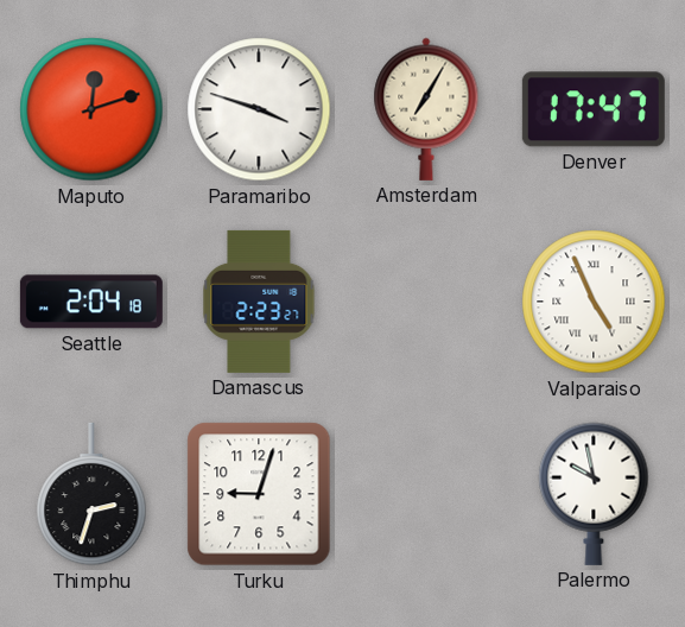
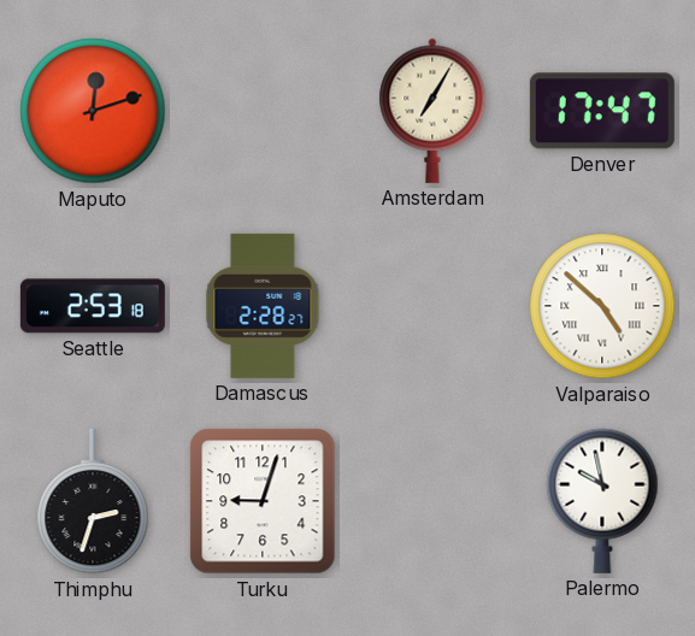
Paramaribo: 3:48 -> none (259, 109)
Seattle: 2:04 -> 2:53 (93, 306)
Damascus: 2:23 -> 2:28 (263, 306)
Valparaiso: 4:56 -> 4:52 (602, 306)
